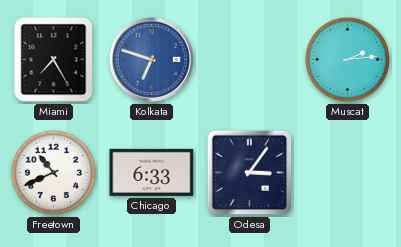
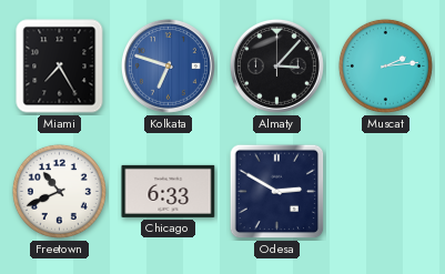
Almaty: none -> 3:07 (276, 65)
Odesa: 3:06 -> 2:50 (277, 192)
